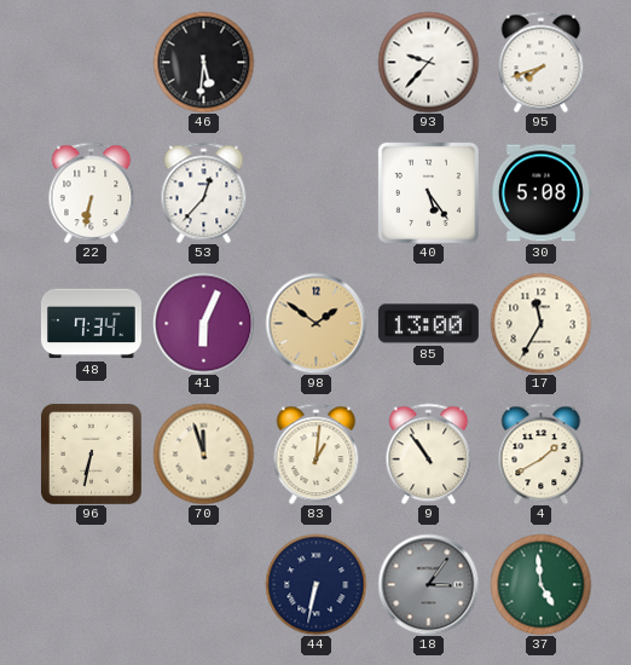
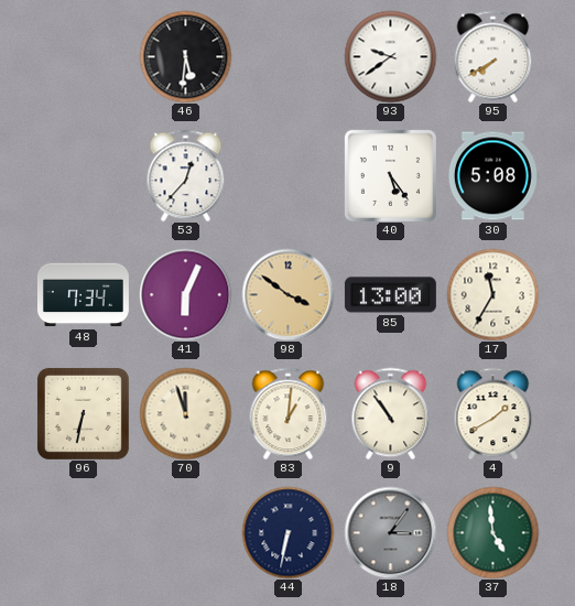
93: 9:37 -> 9:39 (390, 56)
95: 7:42 -> 7:40 (493, 56)
22: 6:32 -> none (92, 192)
98: 1:51 -> 3:51 (287, 294)
